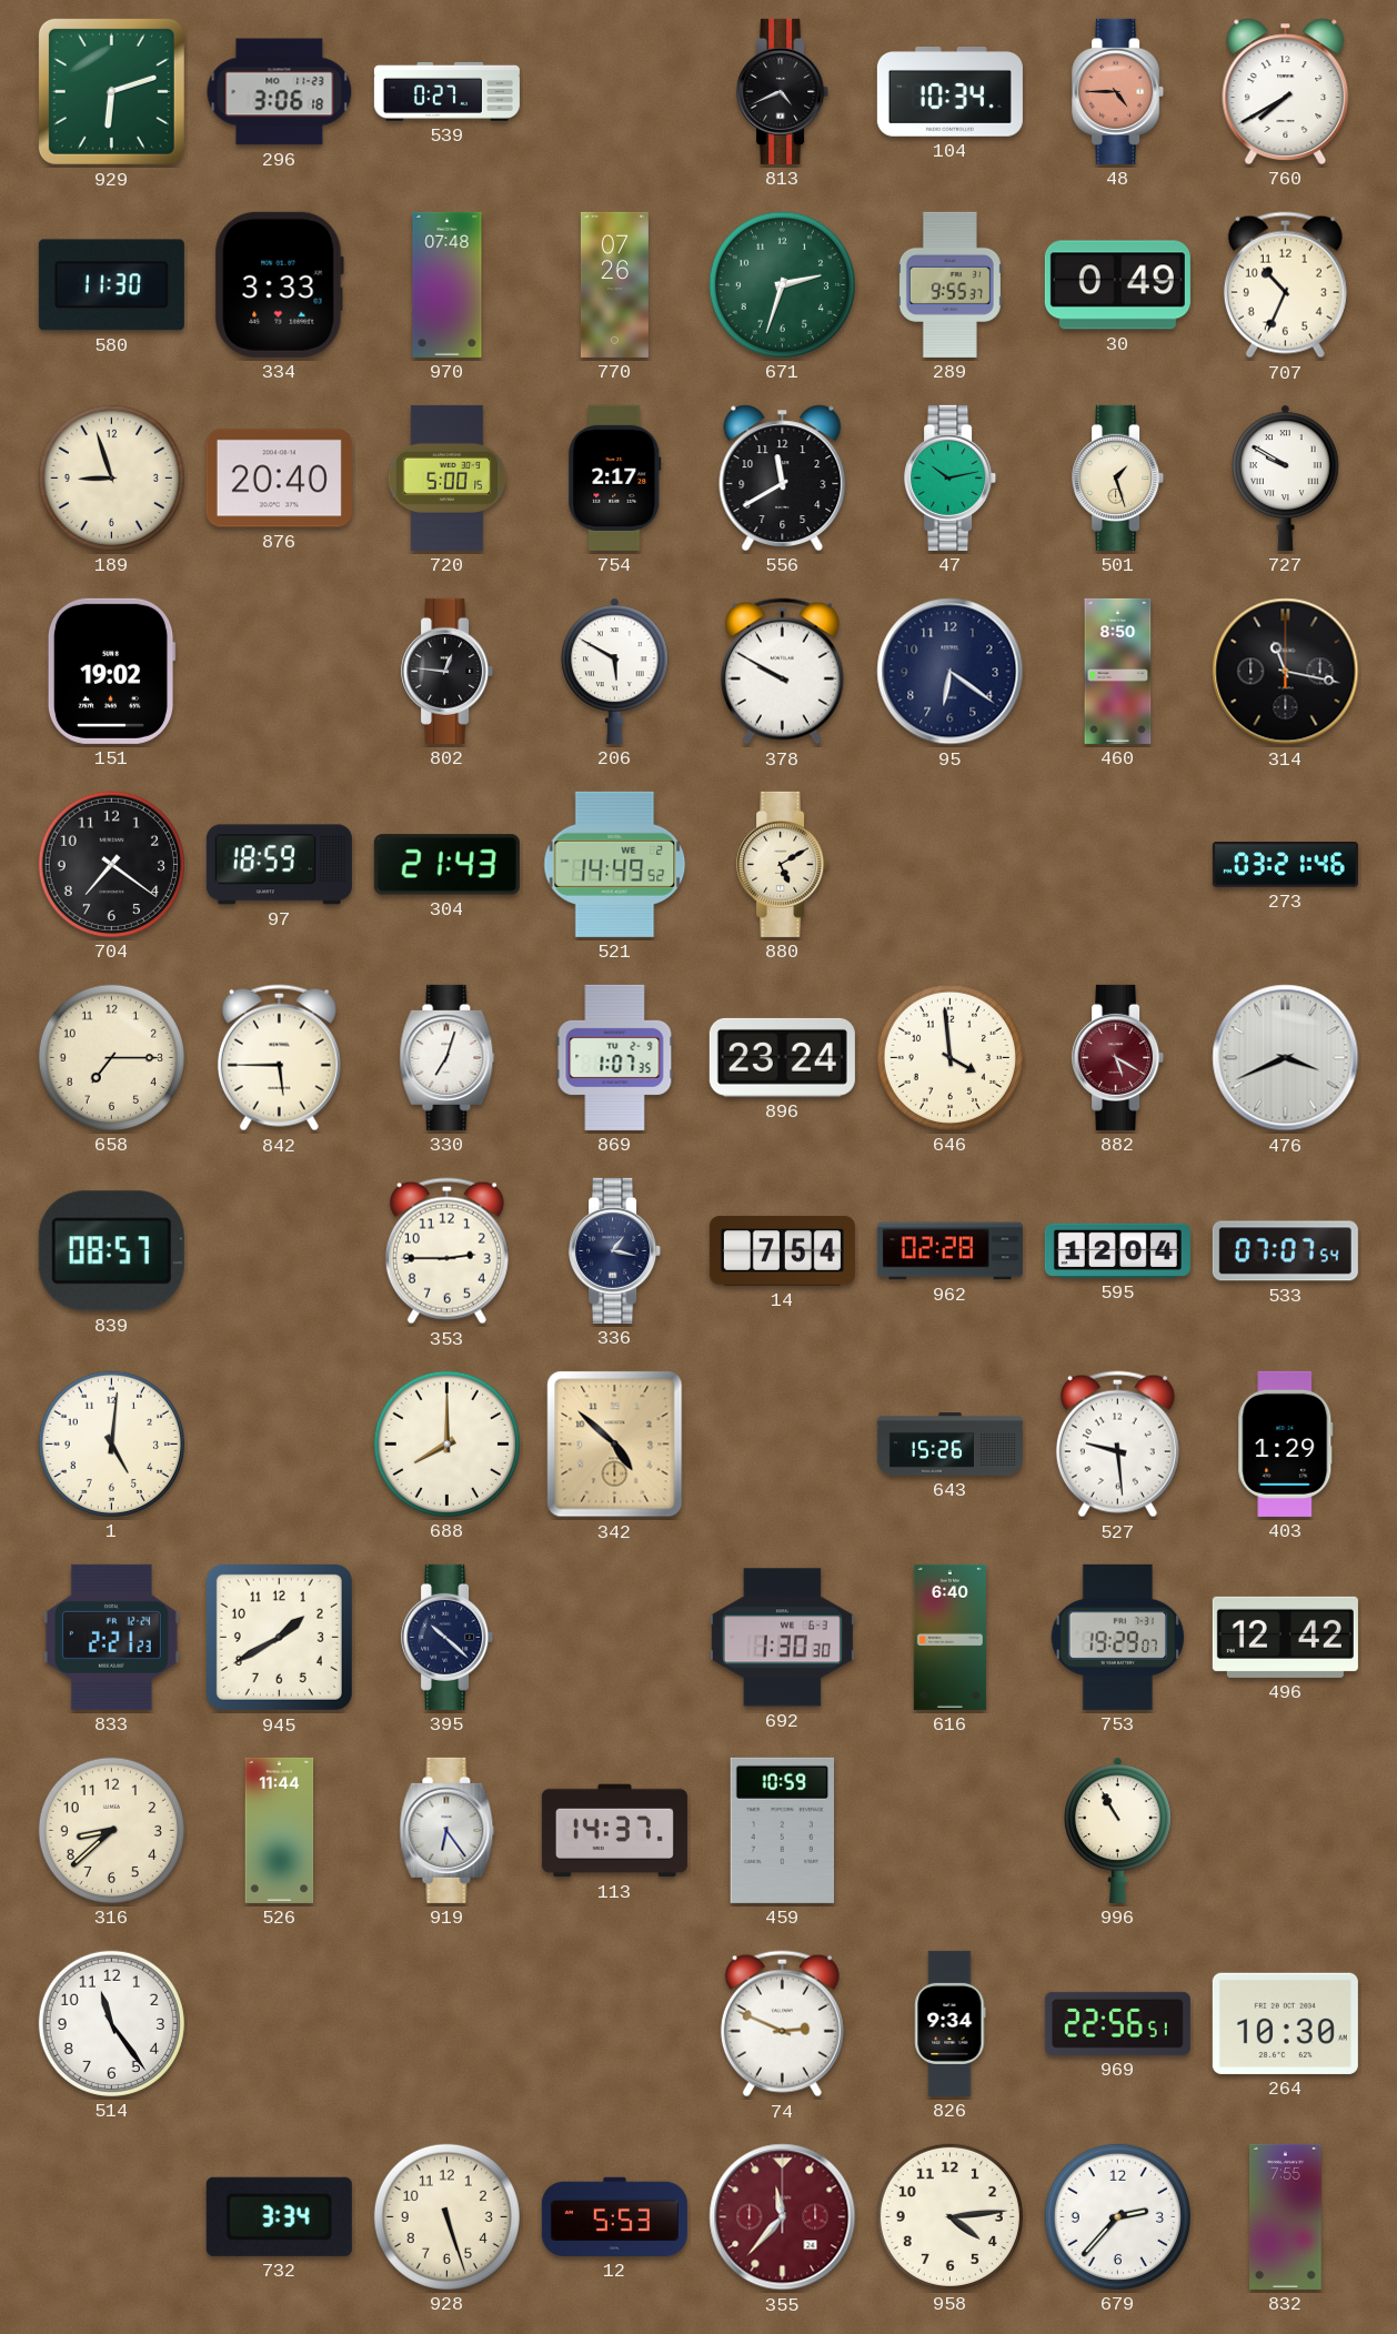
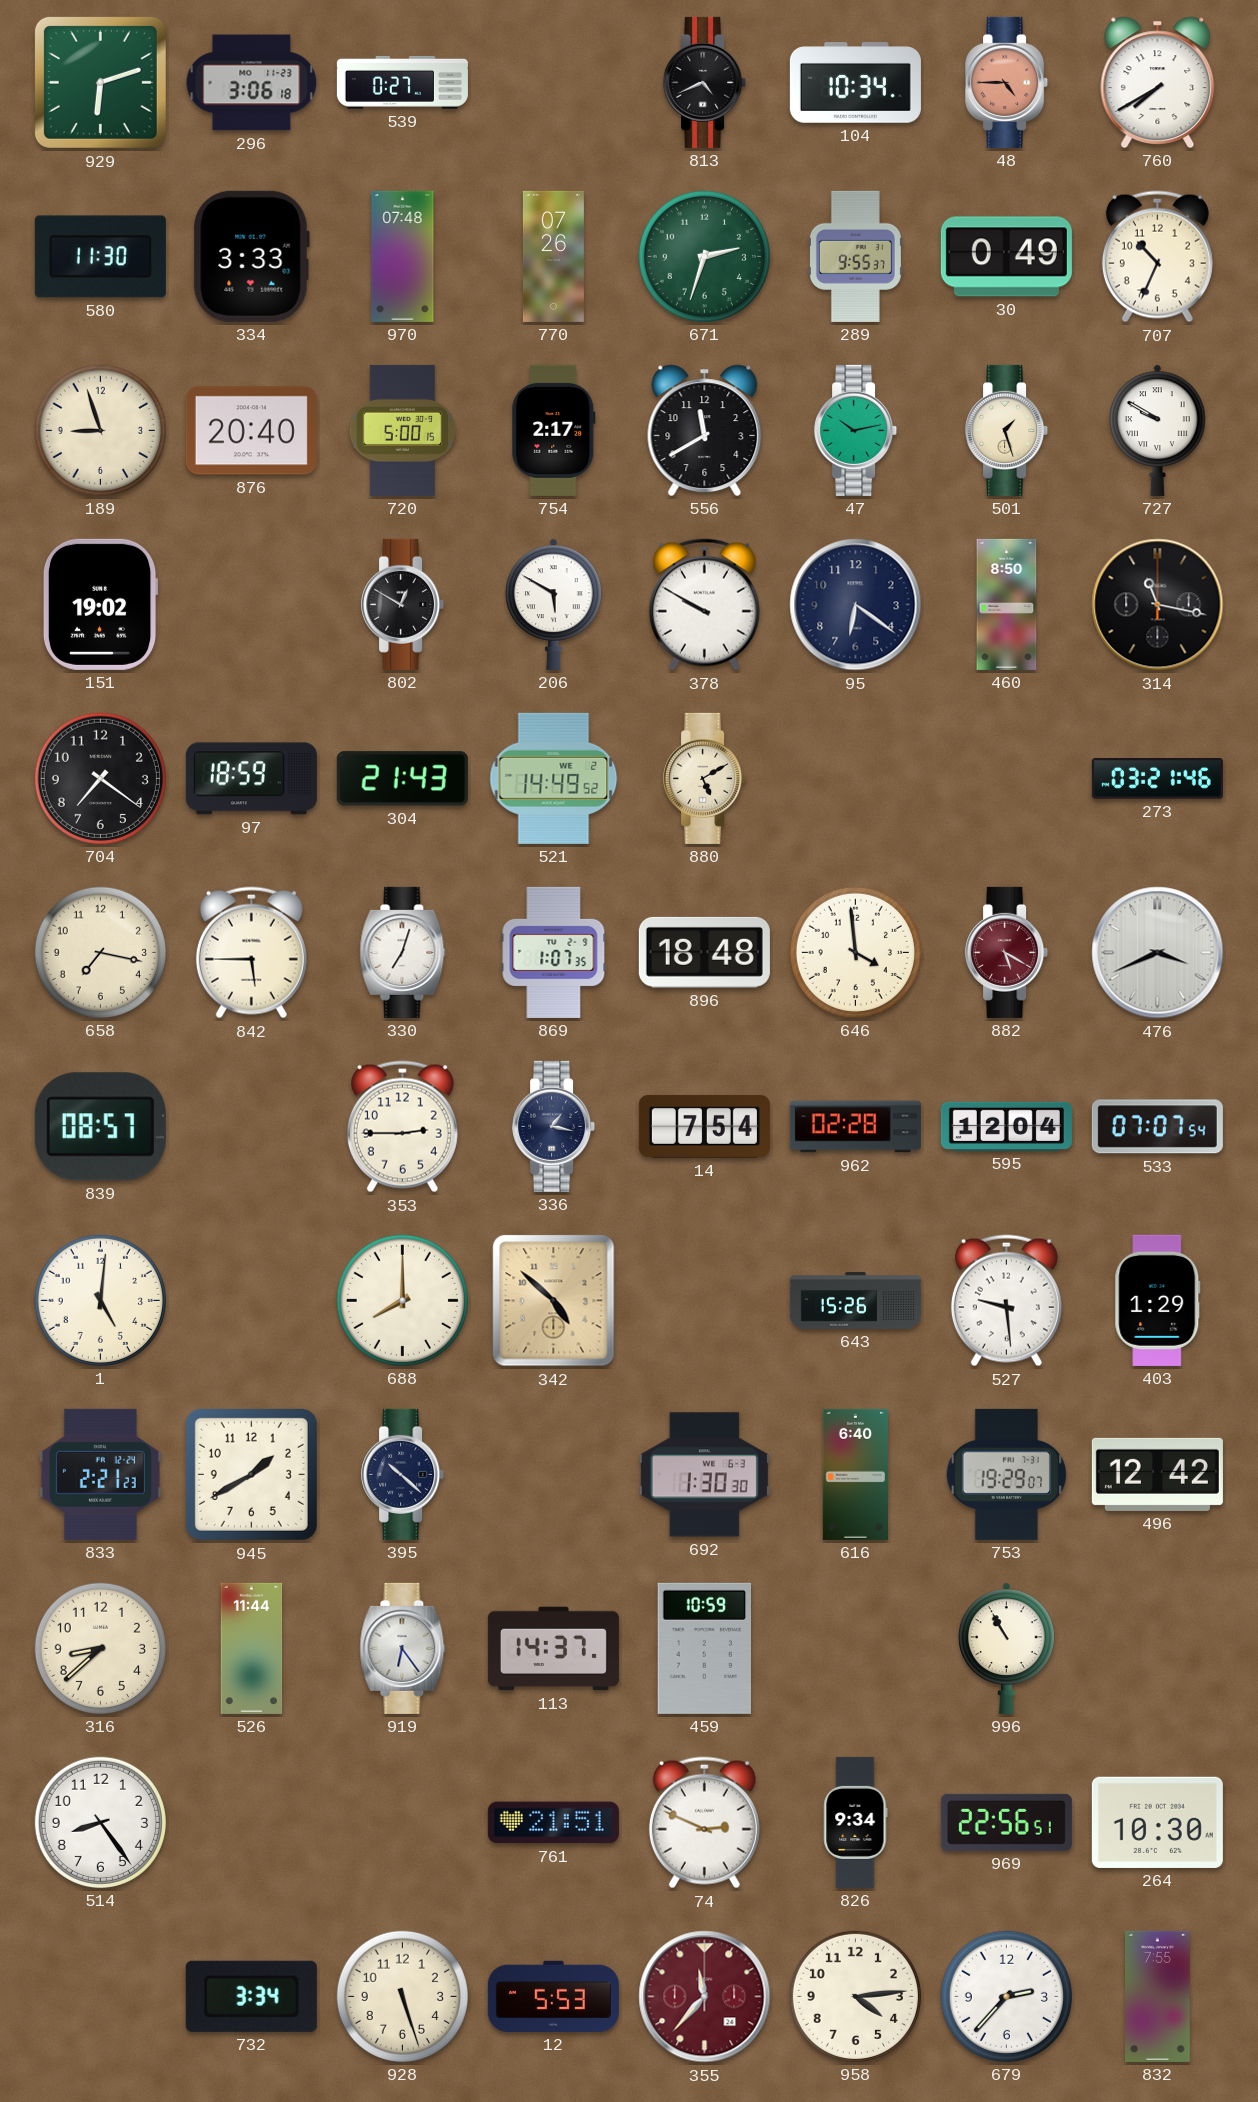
802: 12:46 -> 12:50 (403, 604)
658: 7:15 -> 7:17 (100, 952)
896: 23:24 -> 18:48 (704, 952)
514: 11:24 -> 8:24 (100, 1822)
761: none -> 21:51 (553, 1823)
